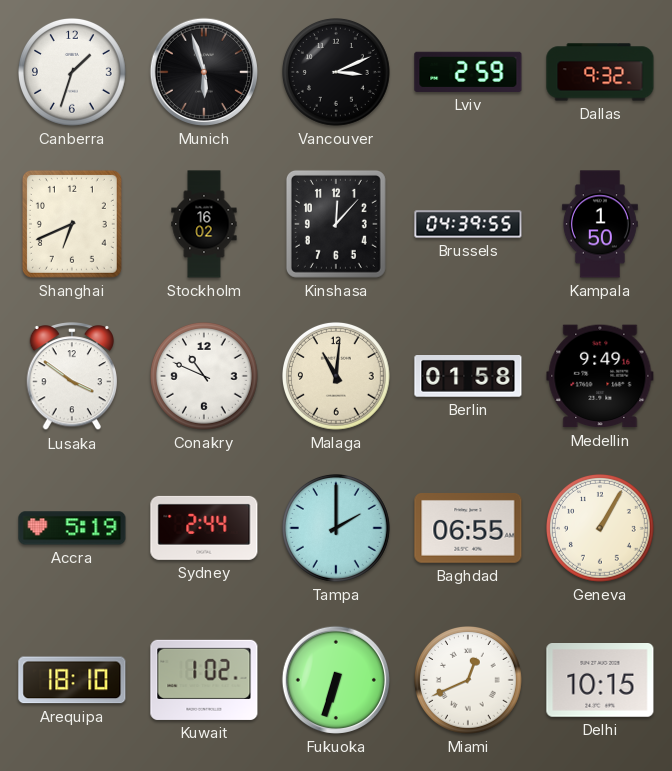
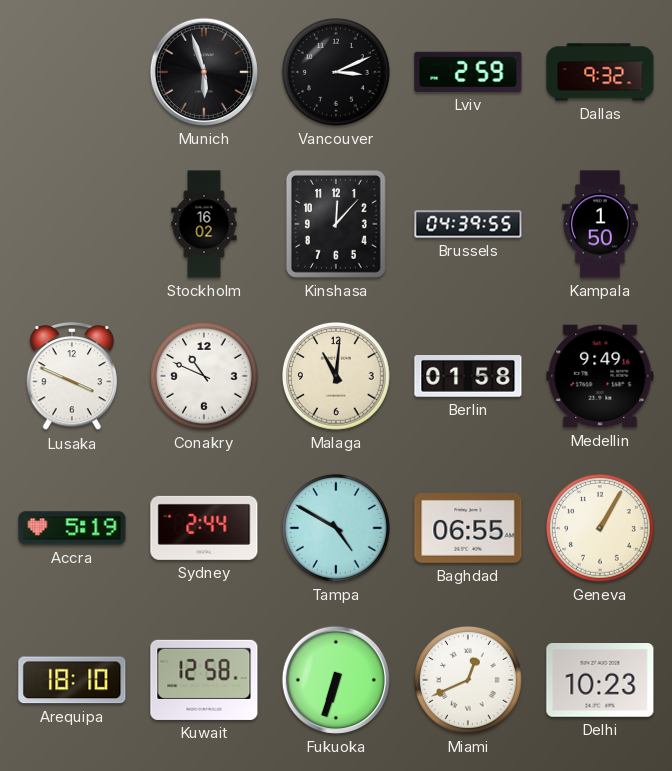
Canberra: 1:33 -> none (73, 73)
Shanghai: 6:41 -> none (72, 224)
Lusaka: 3:51 -> 3:49 (72, 377)
Tampa: 2:00 -> 4:50 (337, 529)
Kuwait: 1:02 -> 12:58 (204, 680)
Delhi: 10:15 -> 10:23 (600, 681)
